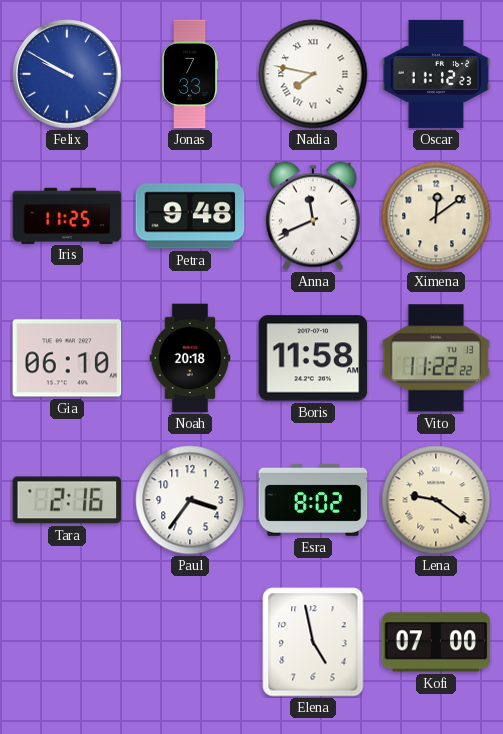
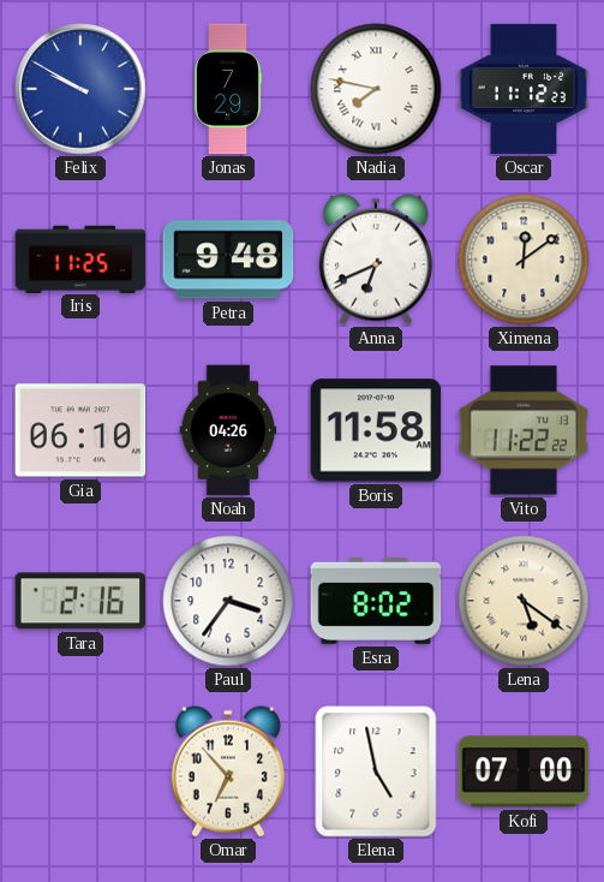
Jonas: 7:33 -> 7:29 (228, 89)
Anna: 11:41 -> 6:41 (376, 260)
Noah: 20:18 -> 04:26 (228, 430)
Lena: 9:21 -> 5:21 (524, 601)
Omar: none -> 6:53 (228, 771)
